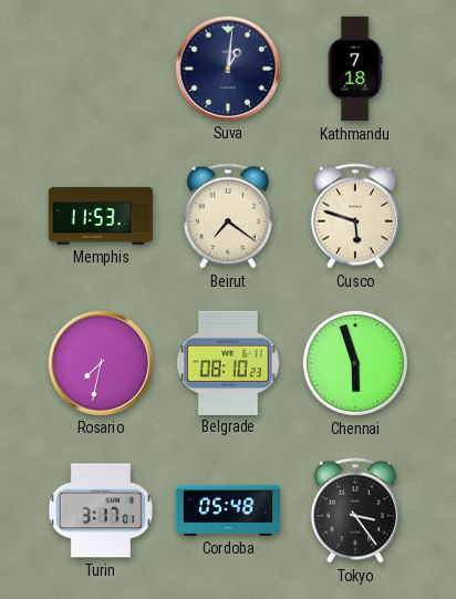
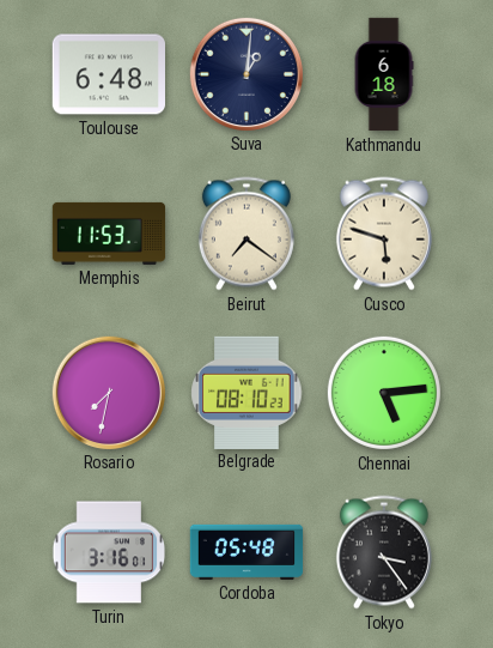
Toulouse: none -> 6:48 (108, 74)
Kathmandu: 7:18 -> 6:18 (384, 74)
Chennai: 5:57 -> 5:14 (384, 393)
Turin: 3:17 -> 3:16 (109, 552)
